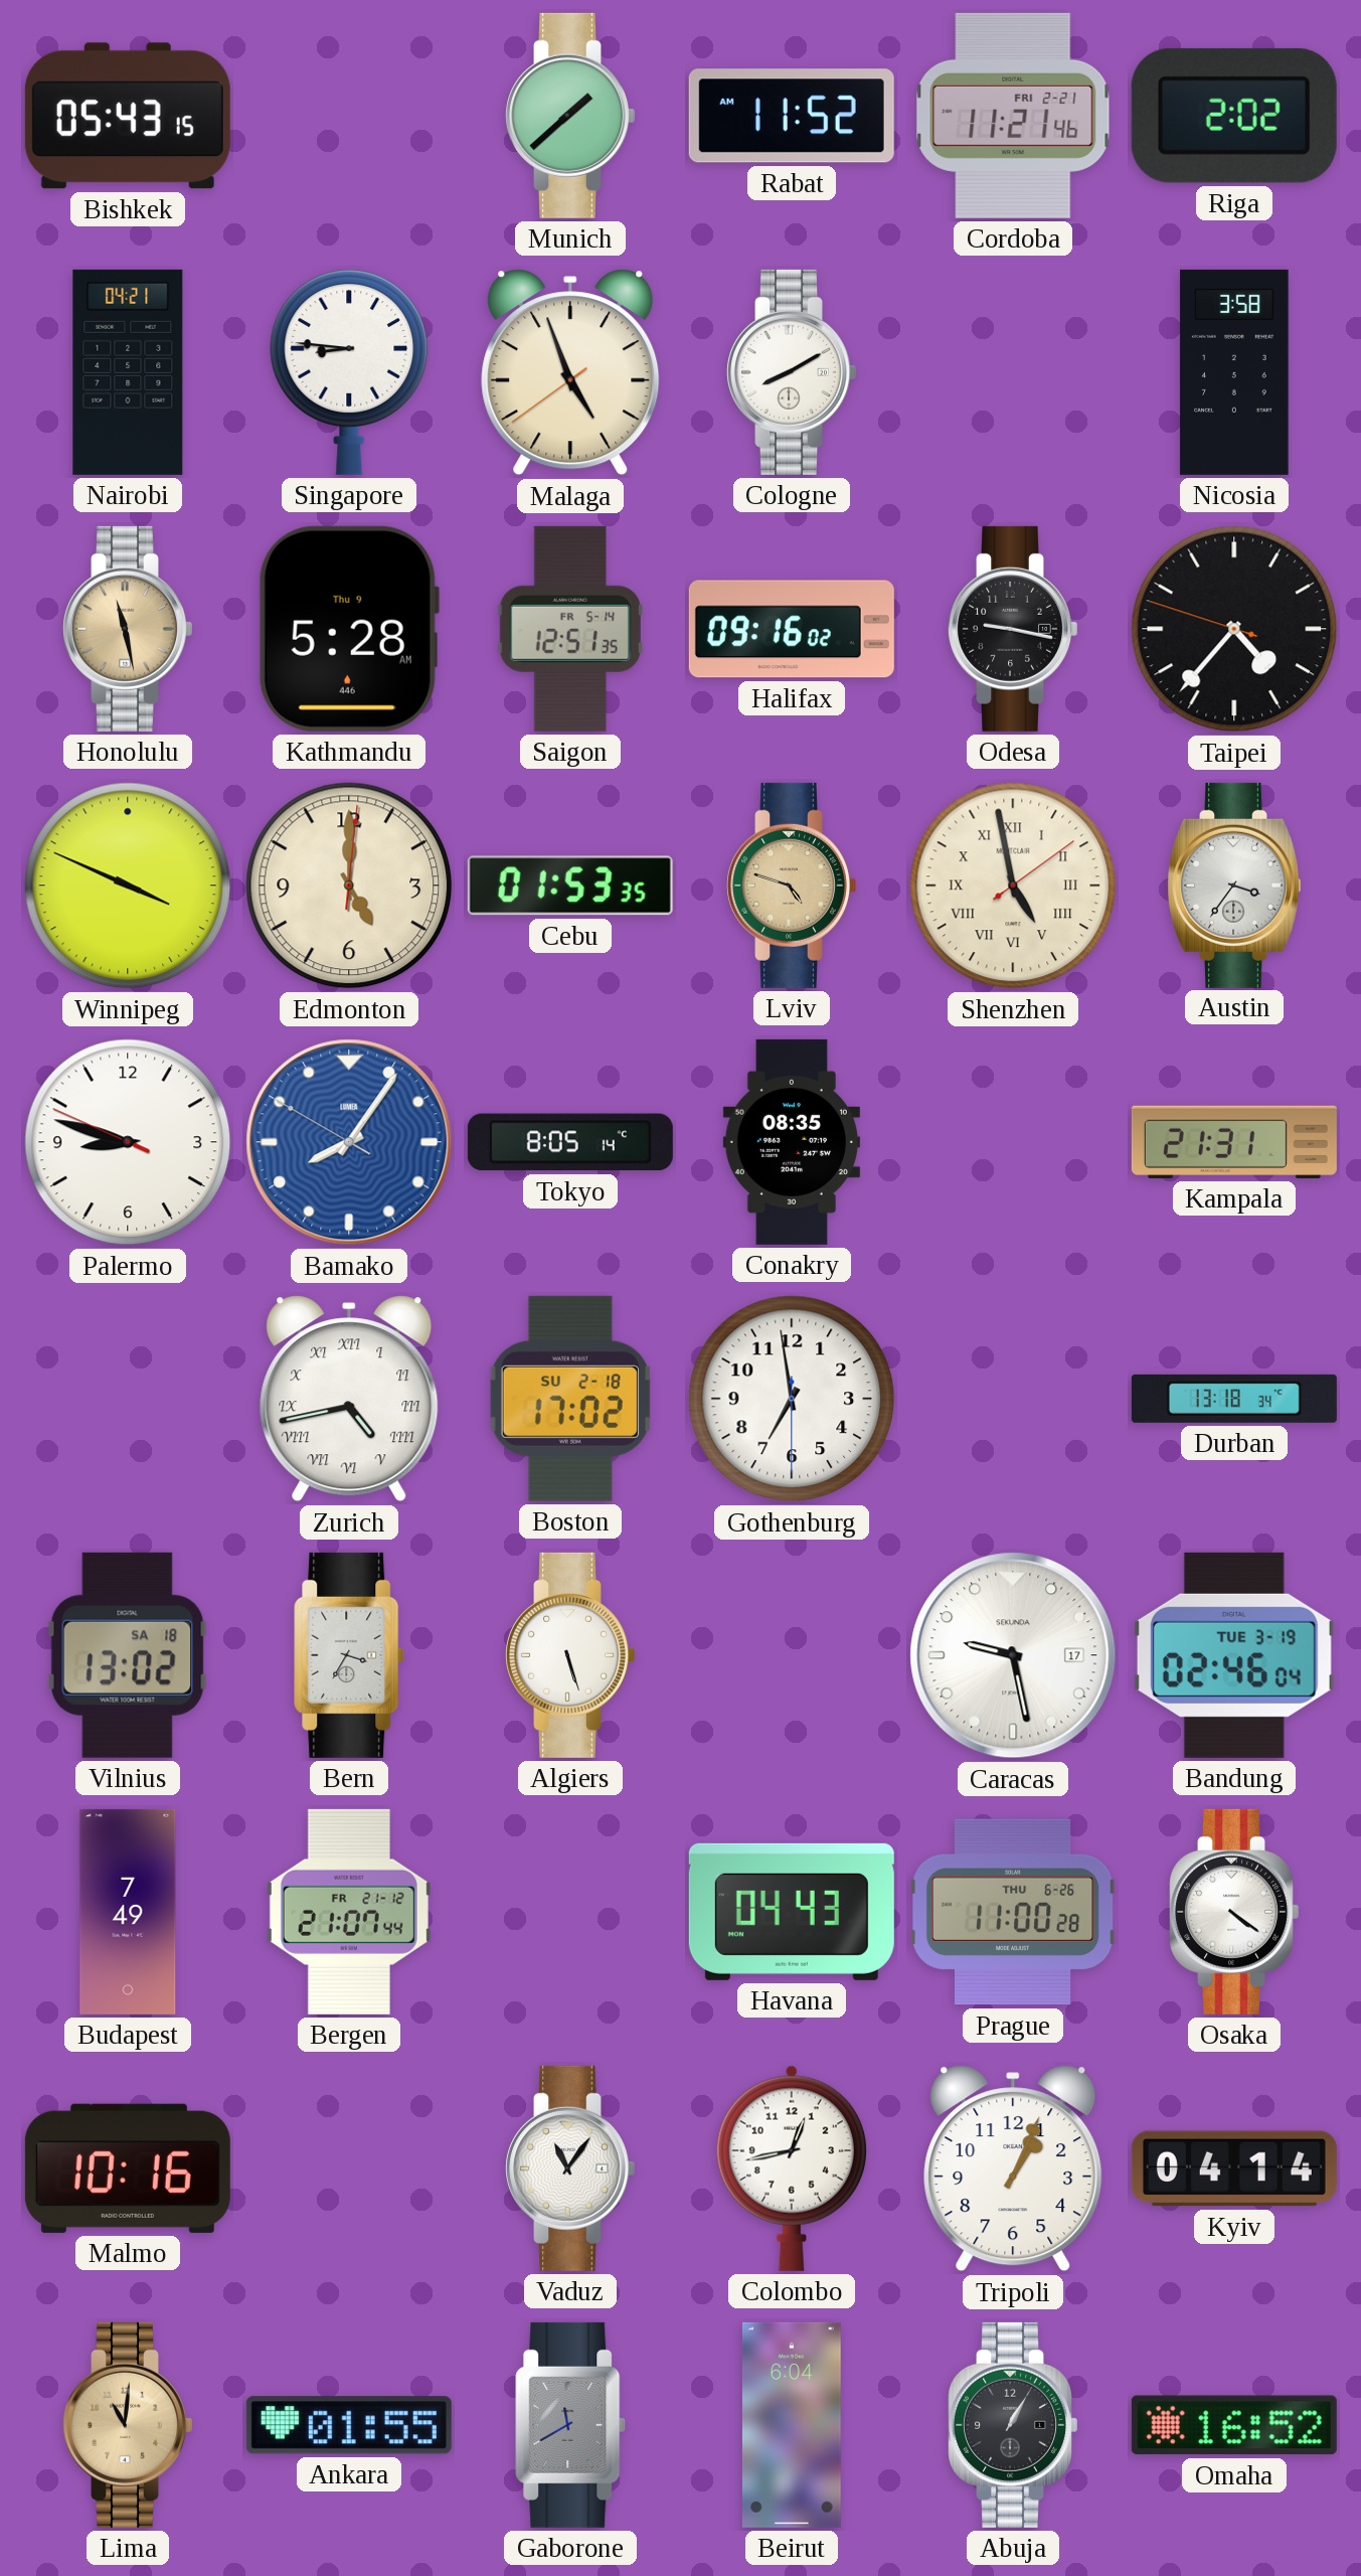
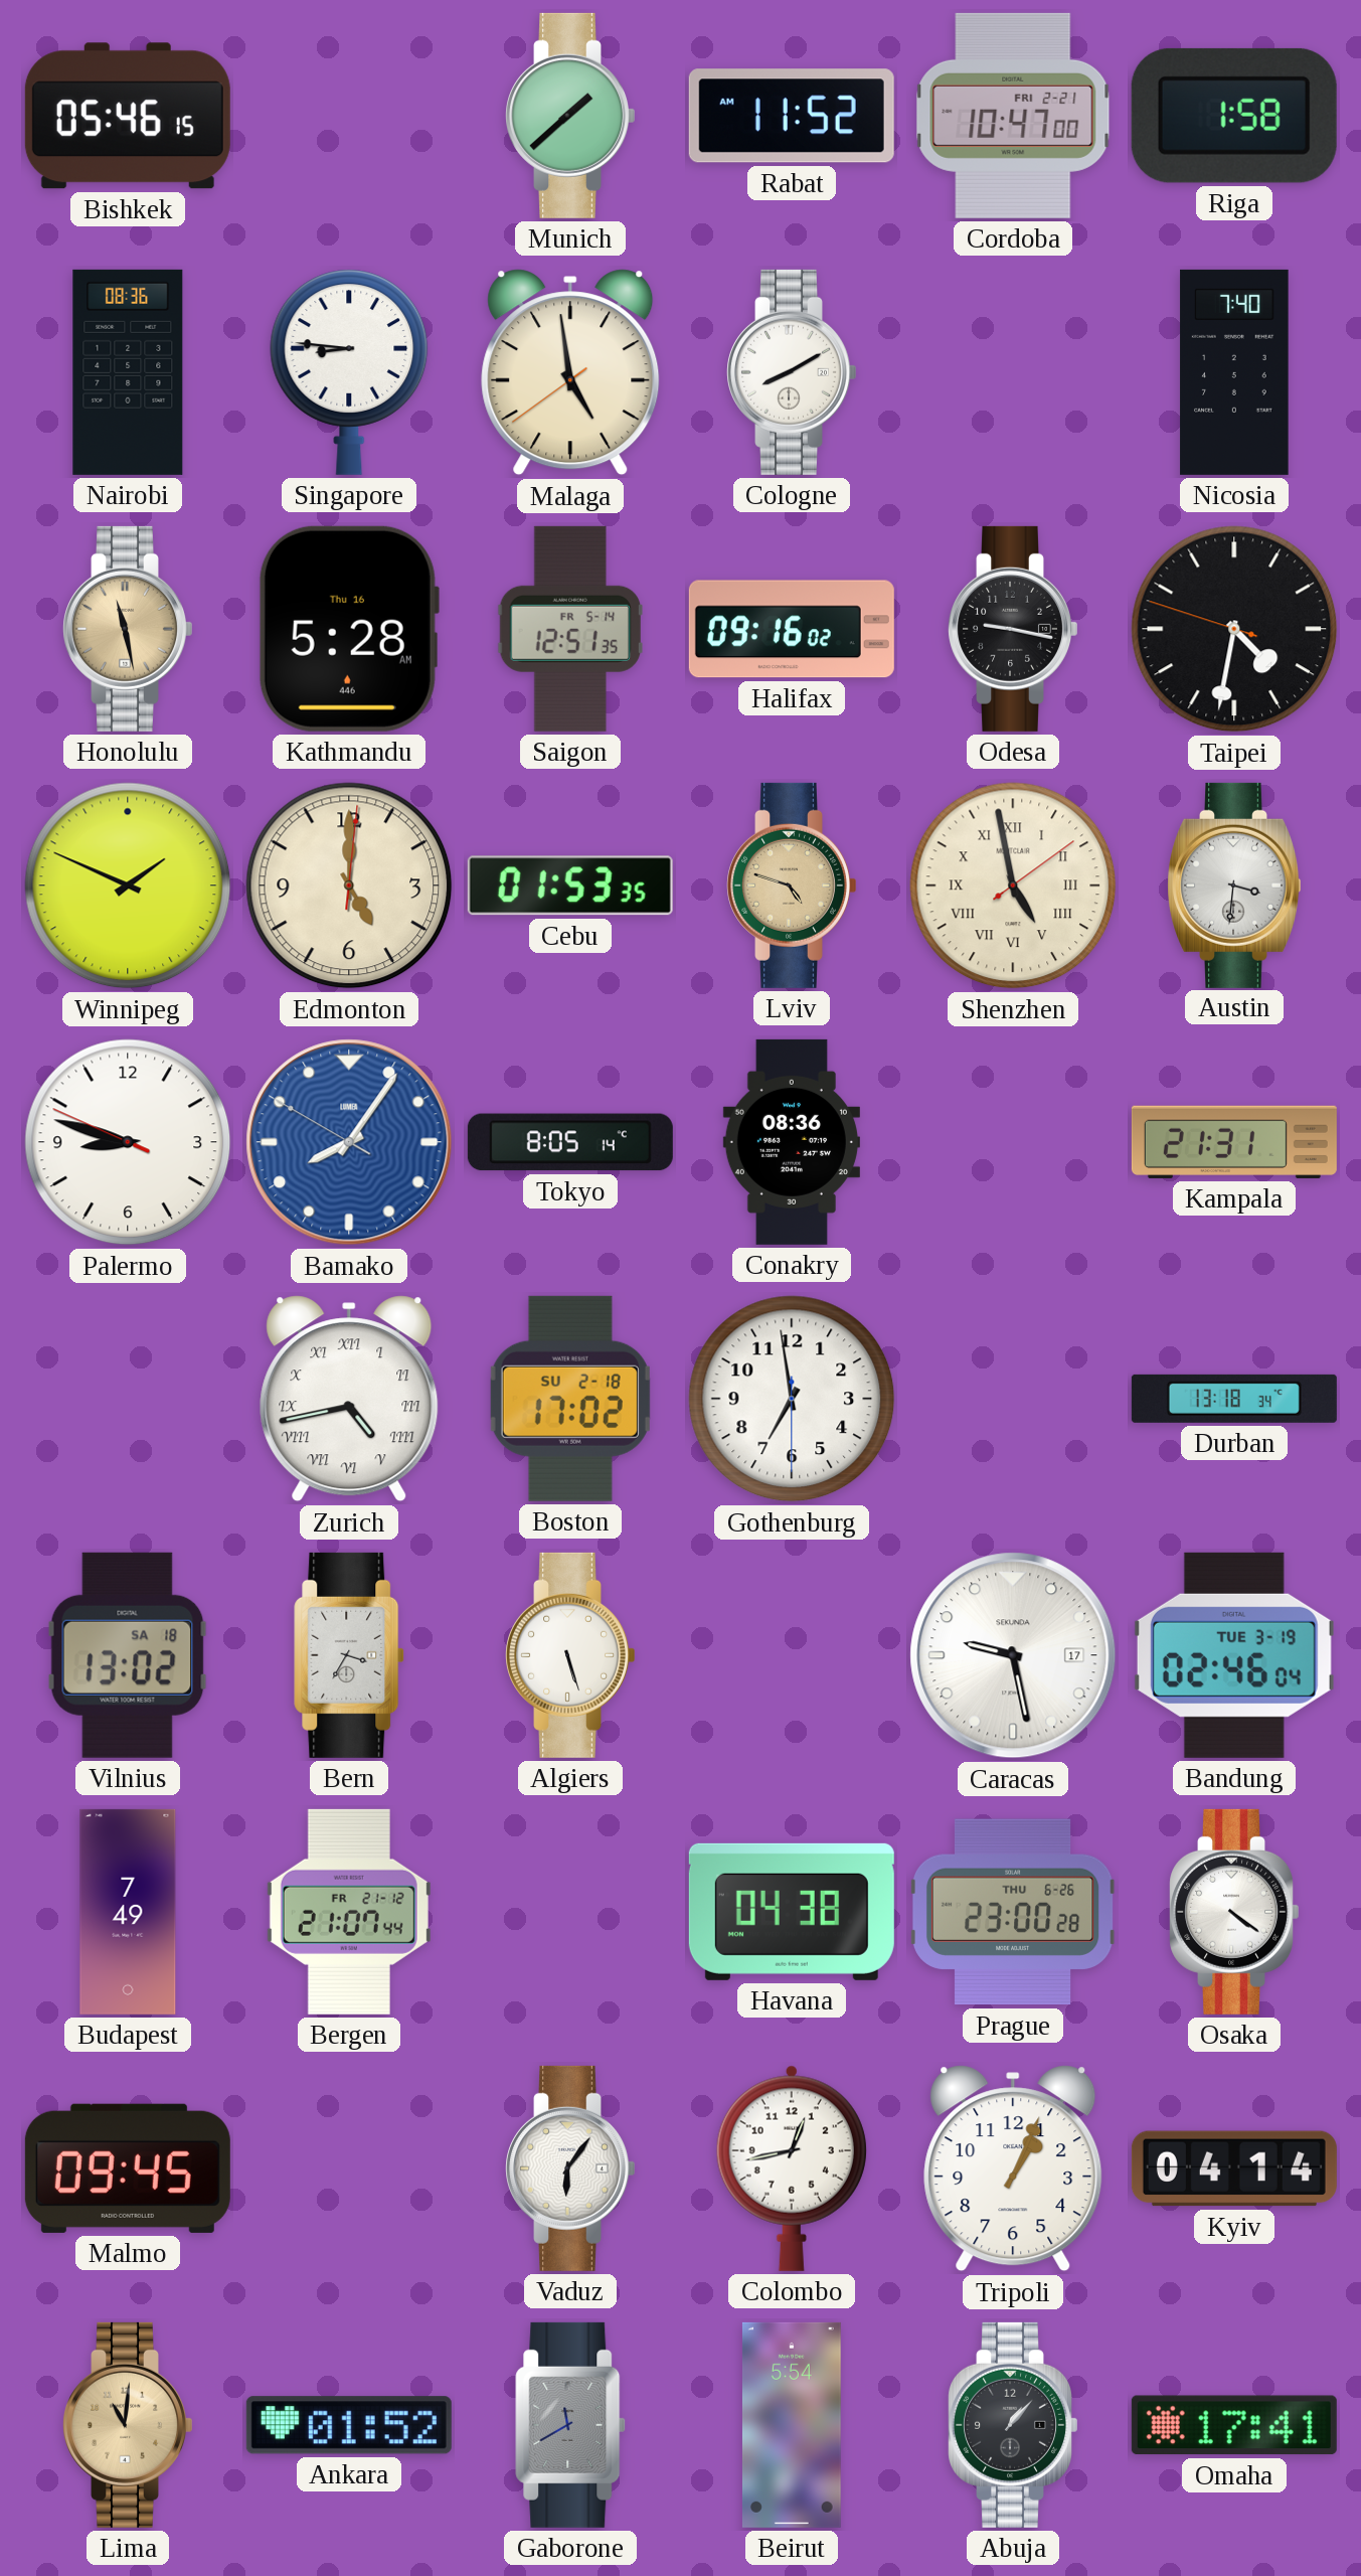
Bishkek: 05:43 -> 05:46 (128, 116)
Cordoba: 11:21 -> 10:47 (1013, 116)
Riga: 2:02 -> 1:58 (1234, 116)
Nairobi: 04:21 -> 08:36 (128, 372)
Malaga: 4:56 -> 4:58 (570, 372)
Nicosia: 3:58 -> 7:40 (1234, 372)
Kathmandu date: Thu 9 -> Thu 16 (348, 629)
Taipei: 4:36 -> 4:31 (1234, 629)
Winnipeg: 3:49 -> 1:49 (128, 886)
Austin: 3:36 -> 3:31 (1234, 886)
Conakry: 08:35 -> 08:36 (792, 1142)
Havana: 04:43 -> 04:38 (792, 1912)
Prague: 11:00 -> 23:00 (1013, 1912)
Malmo: 10:16 -> 09:45 (128, 2168)
Vaduz: 11:06 -> 6:06 (569, 2168)
Ankara: 01:55 -> 01:52 (349, 2425)
Beirut: 6:04 -> 5:54 (792, 2425)
Abuja: 1:05 -> 1:07 (1012, 2425)
Omaha: 16:52 -> 17:41 (1234, 2425)
